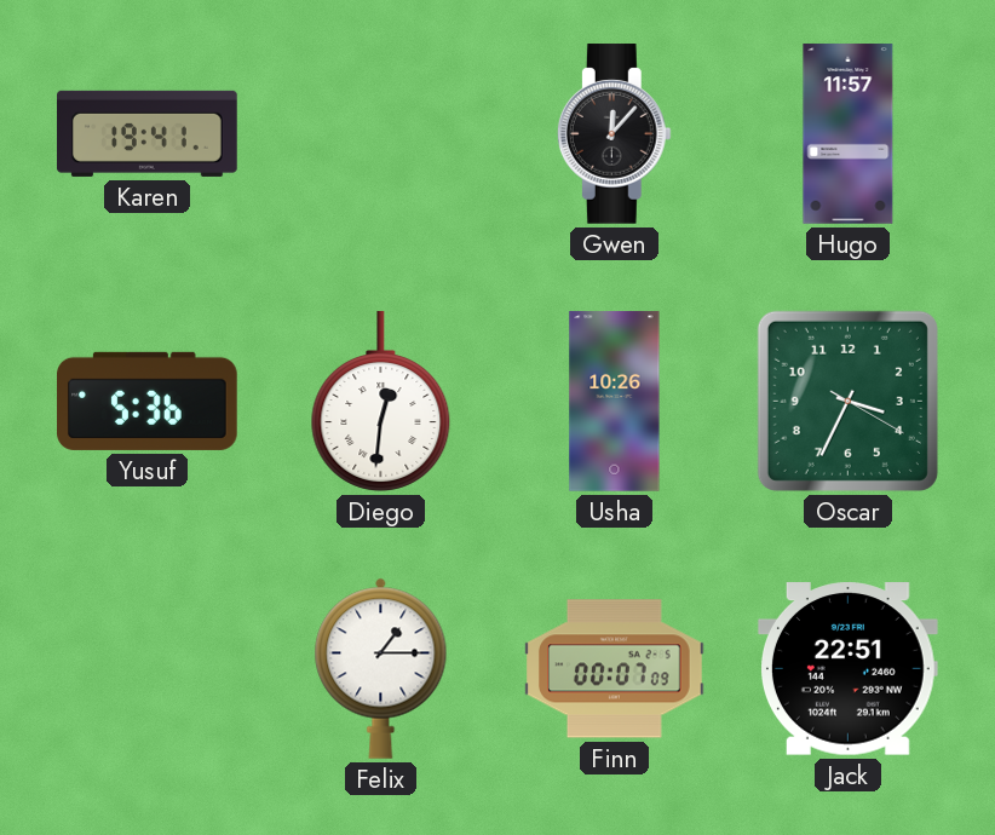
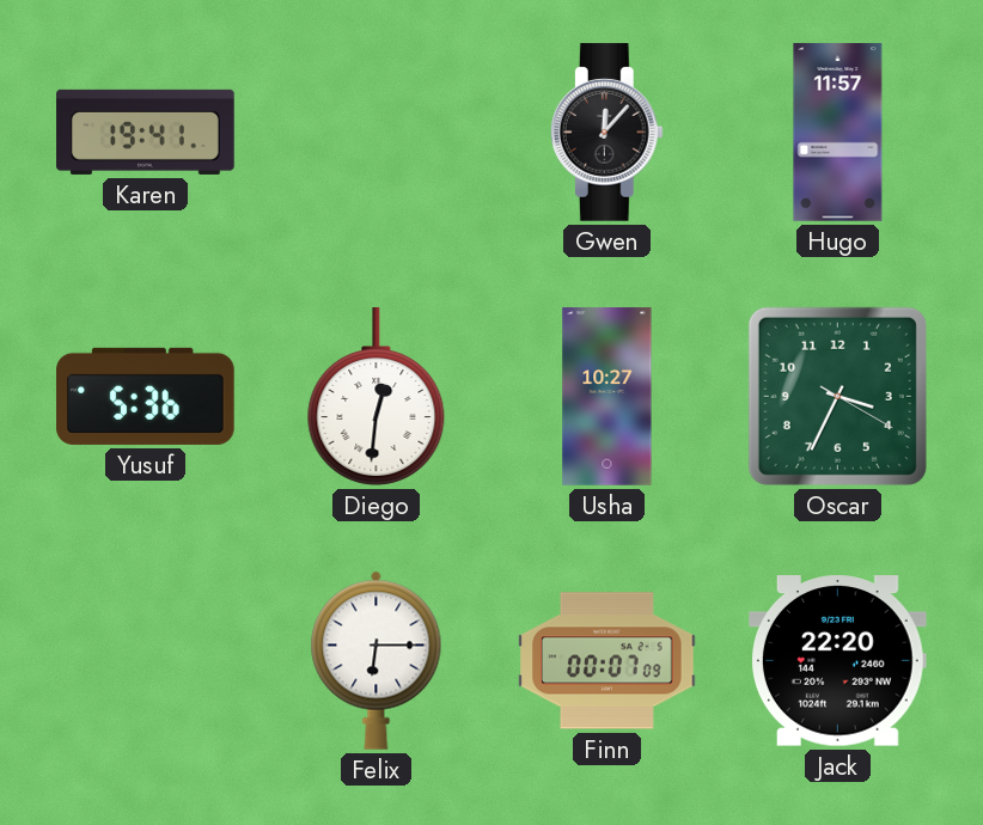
Usha: 10:26 -> 10:27 (607, 397)
Felix: 1:15 -> 6:15 (377, 660)
Jack: 22:51 -> 22:20 (837, 661)
